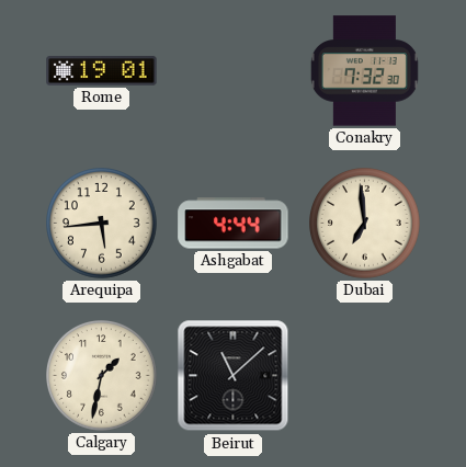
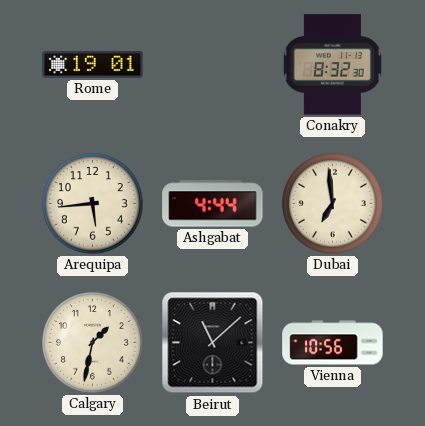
Conakry: 7:32 -> 8:32 (332, 65)
Vienna: none -> 10:56 (333, 343)
